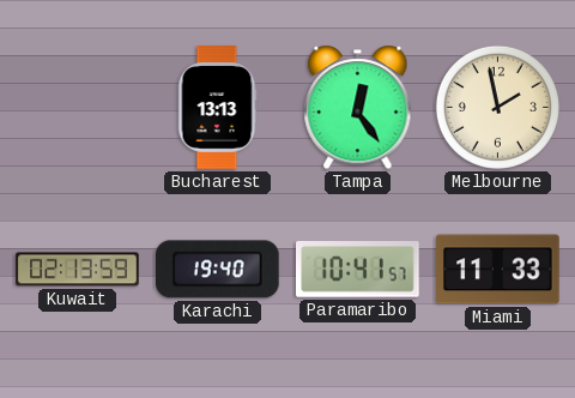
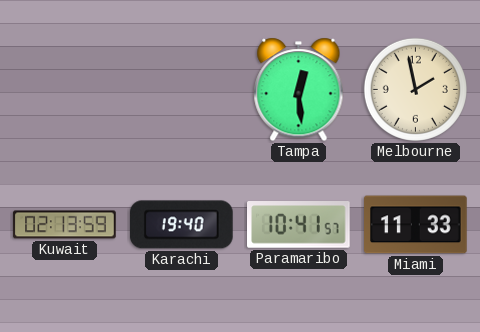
Bucharest: 13:13 -> none (217, 108)
Tampa: 12:24 -> 12:29 (299, 90)
